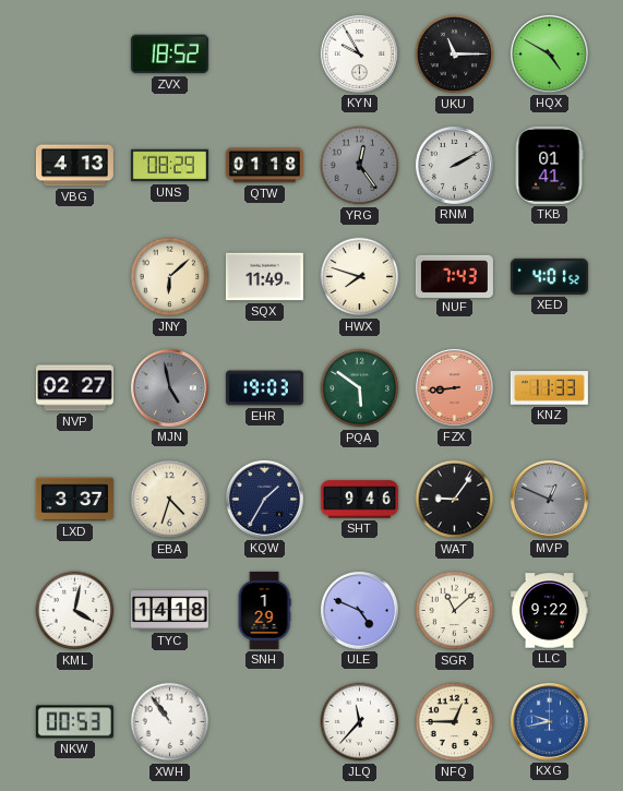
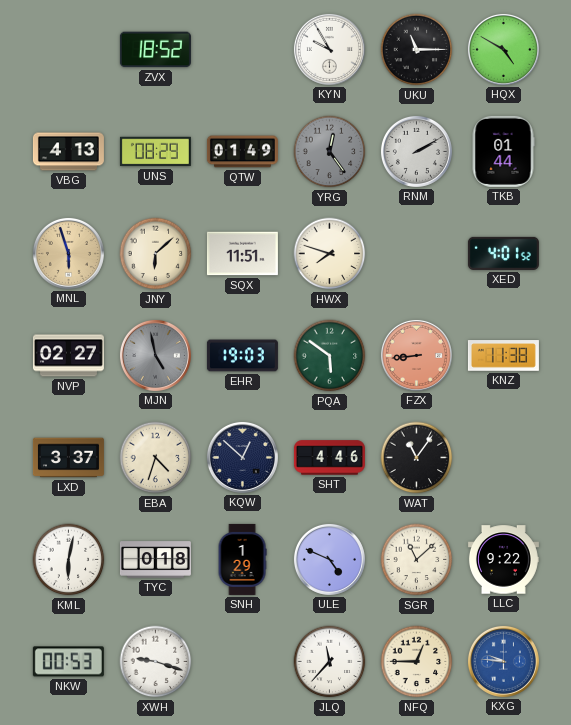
QTW: 01:18 -> 01:49 (242, 152)
TKB: 01:41 -> 01:44 (503, 151)
MNL: none -> 5:57 (68, 253)
SQX: 11:49 -> 11:51 (242, 254)
NUF: 7:43 -> none (454, 276)
KNZ: 11:33 -> 11:38 (503, 356)
KQW: 1:35 -> 12:52 (242, 457)
SHT: 9:46 -> 4:46 (329, 458)
WAT: 9:06 -> 11:06 (417, 458)
MVP: 12:49 -> none (549, 499)
KML: 4:02 -> 6:02 (69, 560)
TYC: 14:18 -> 0:18 (155, 560)
XWH: 10:54 -> 9:18 (156, 662)
KXG: 9:43 -> 9:46 (503, 661)
